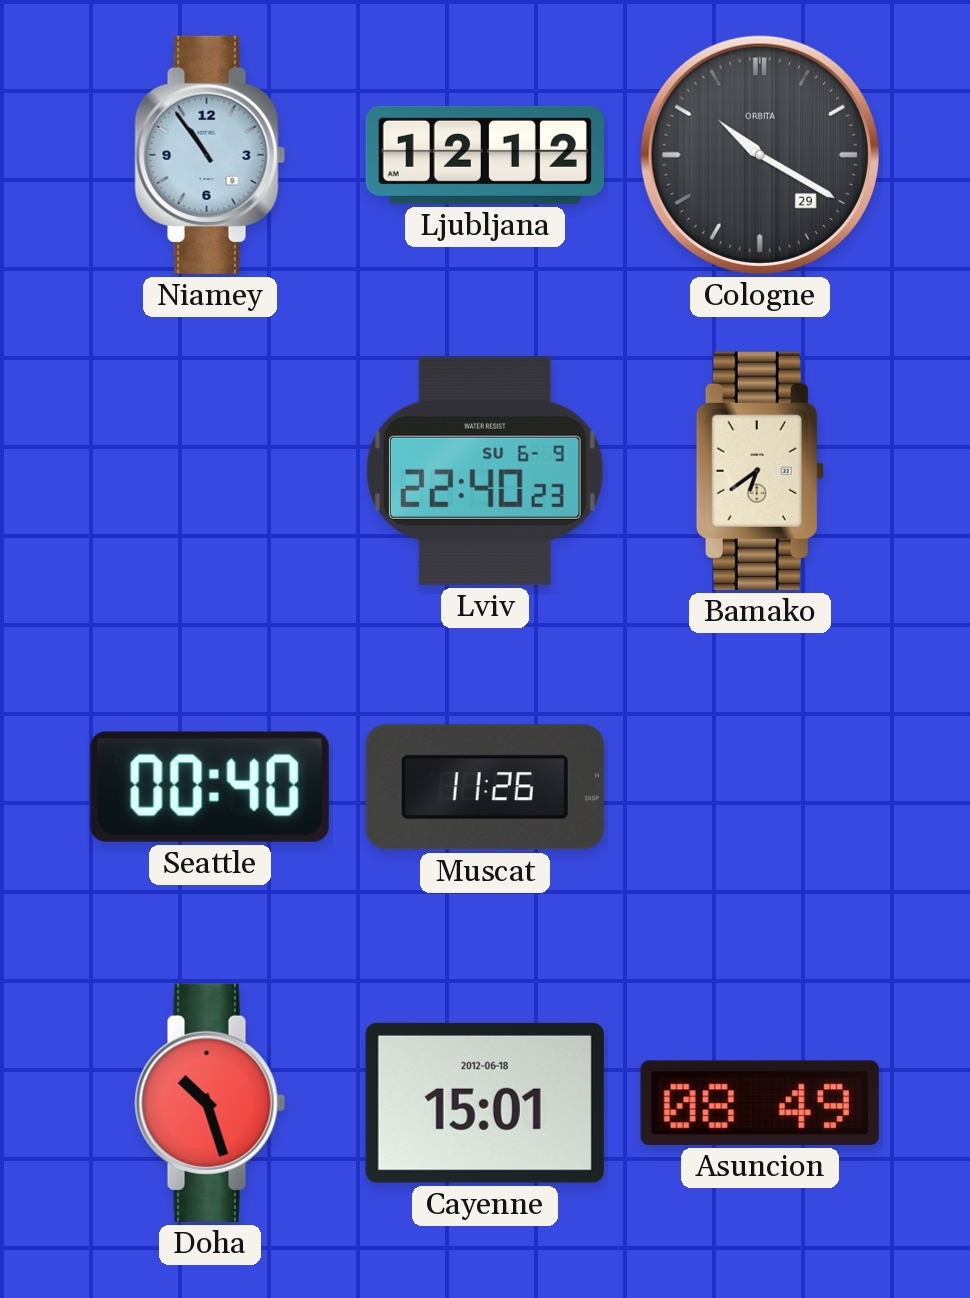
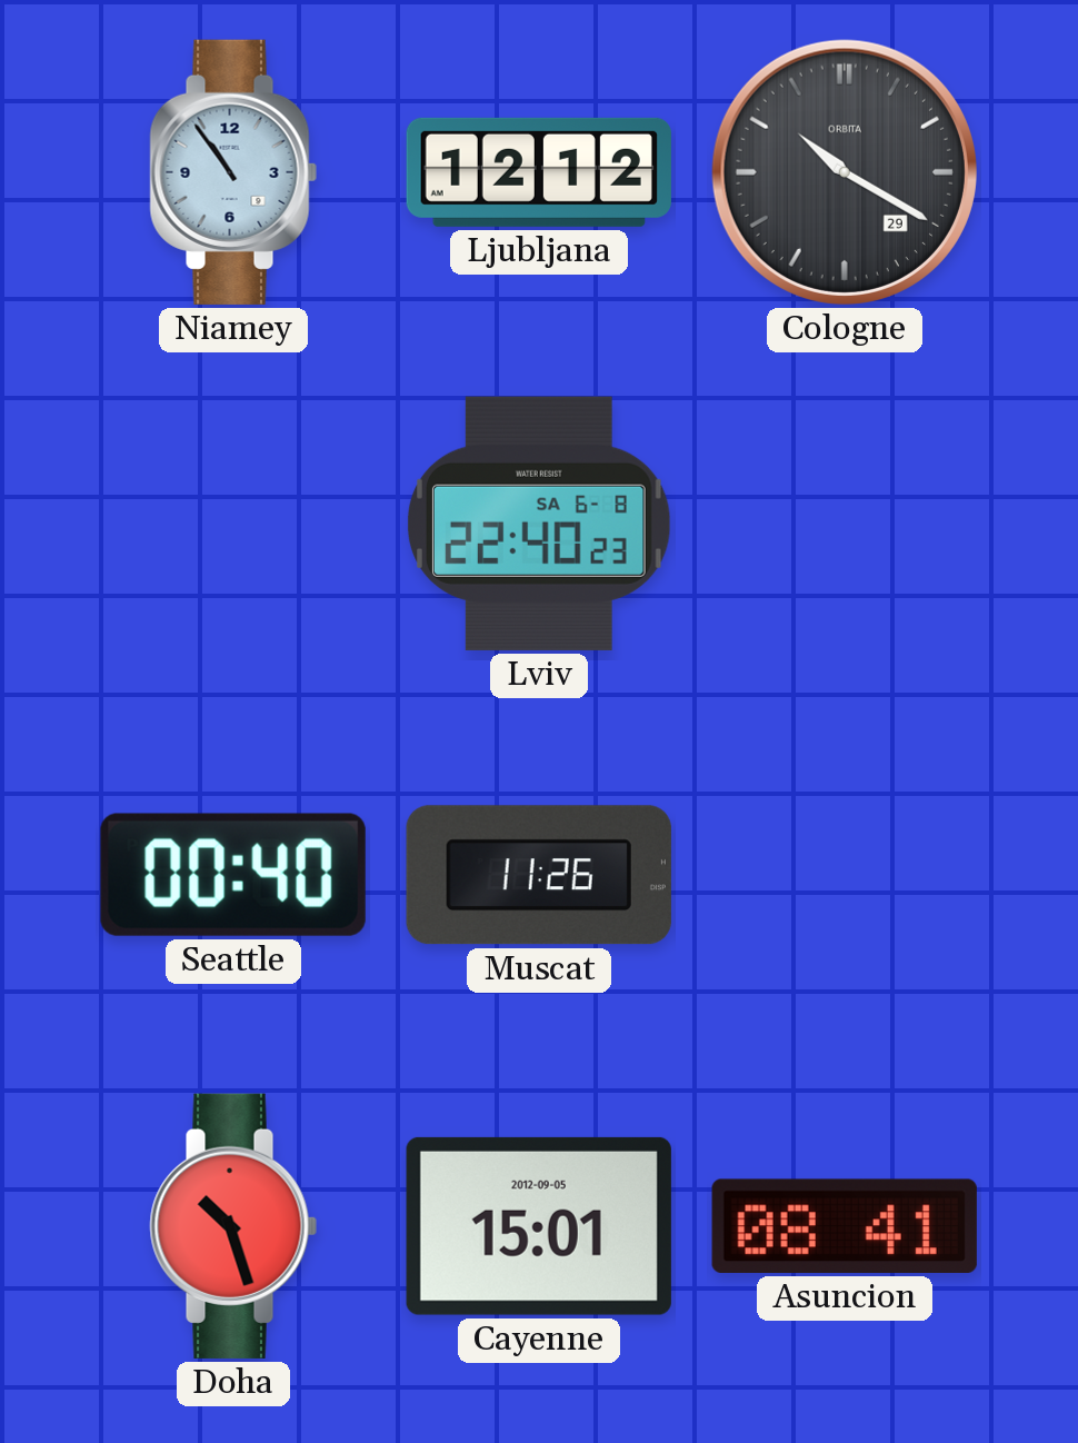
Lviv date: SU 6-9 -> SA 6-8 (539, 524)
Bamako: 6:39 -> none (760, 471)
Cayenne date: 2012-06-18 -> 2012-09-05 (539, 1226)
Asuncion: 08:49 -> 08:41 (845, 1226)
